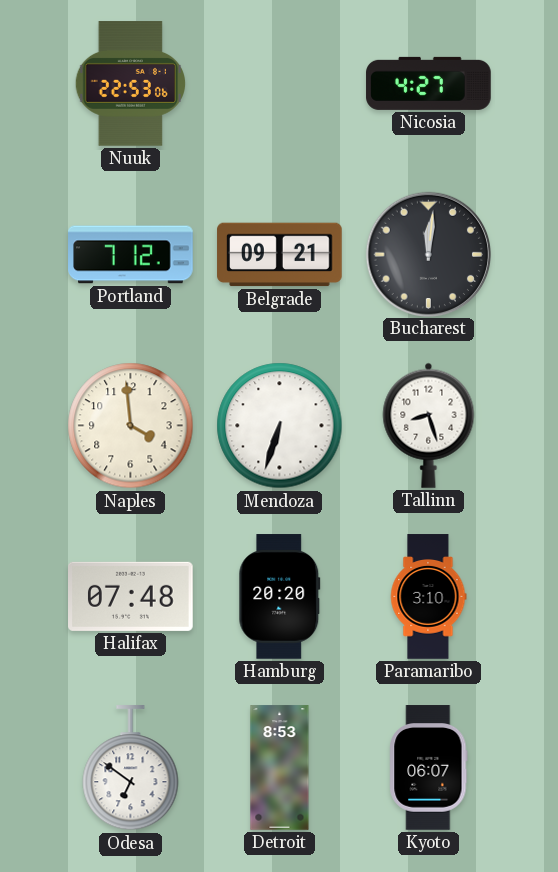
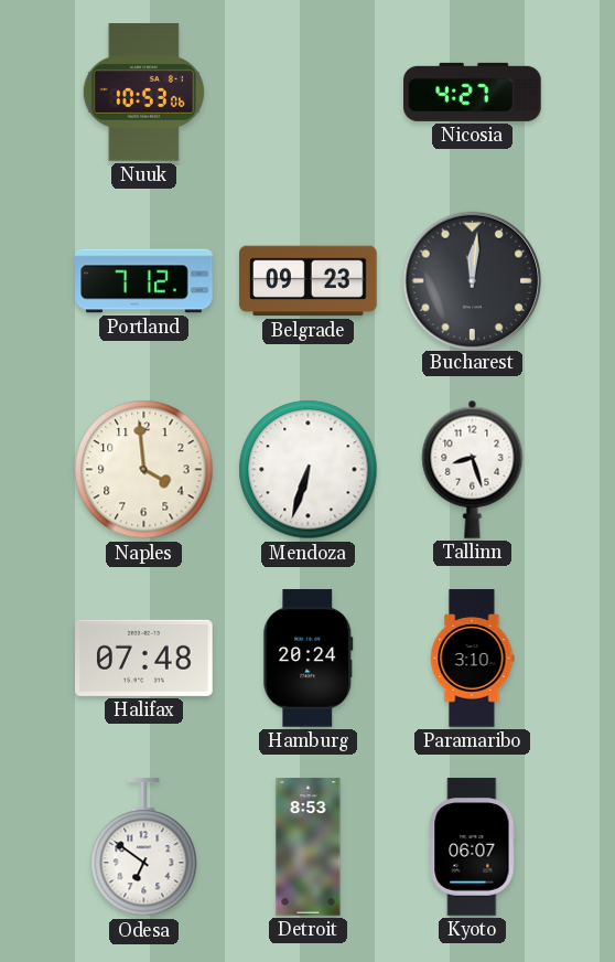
Nuuk: 22:53 -> 10:53 (143, 93)
Belgrade: 09:21 -> 09:23 (309, 281)
Hamburg: 20:20 -> 20:24 (309, 659)
